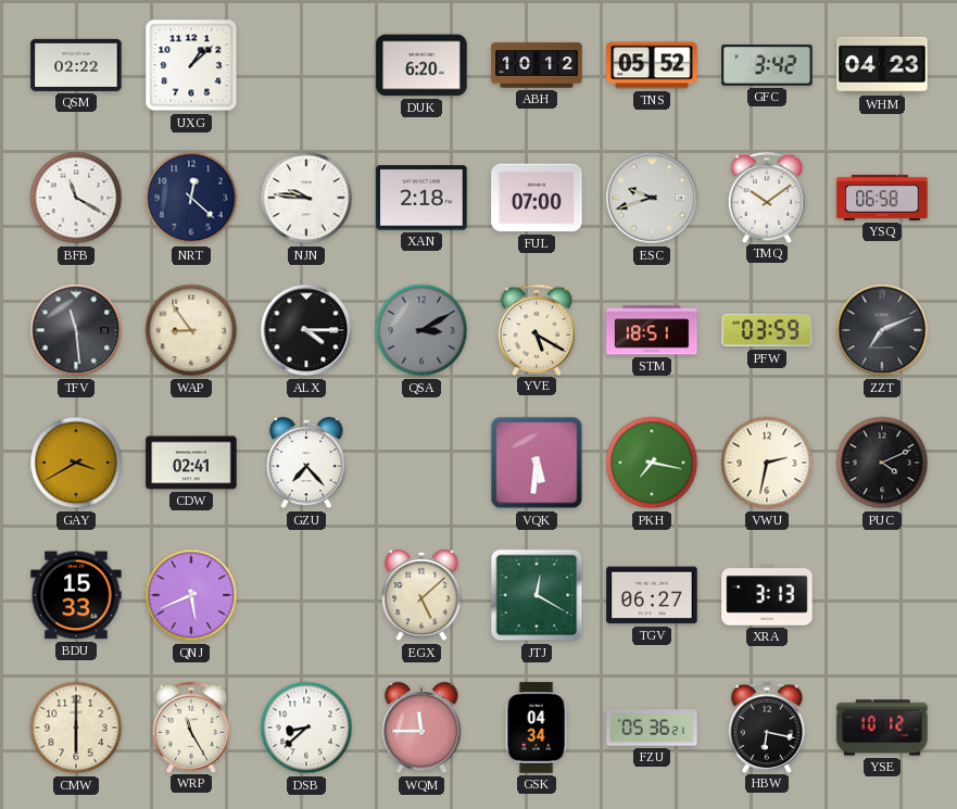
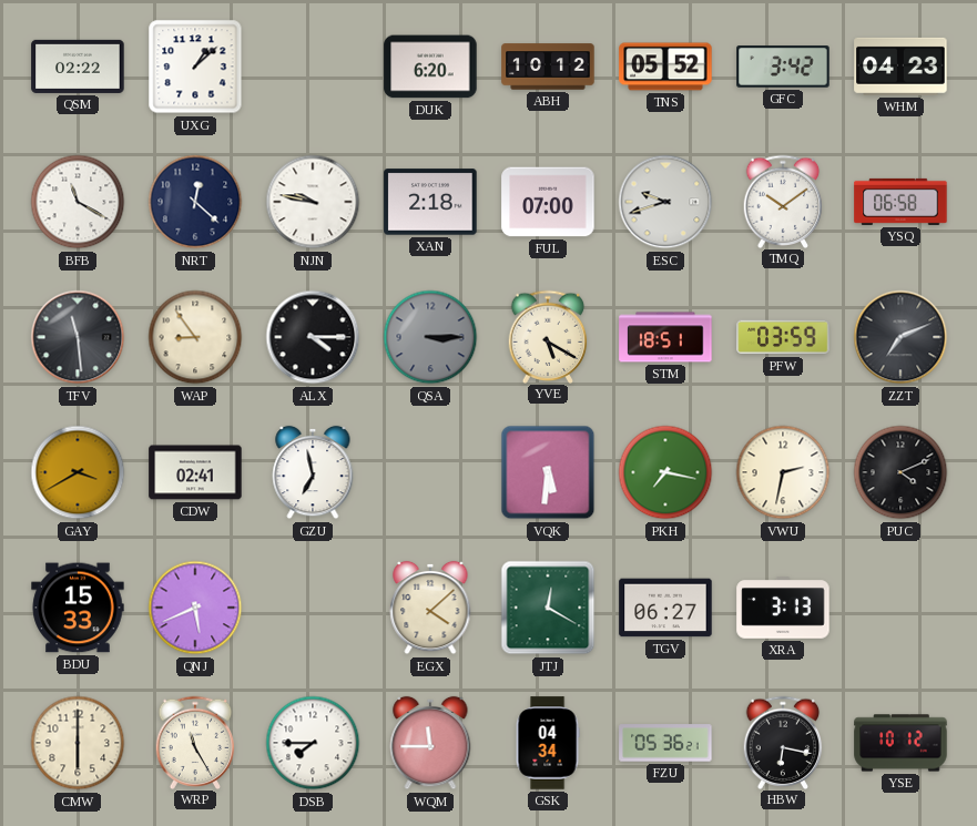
NJN: 9:46 -> 9:47 (313, 202)
QSA: 3:10 -> 3:15 (430, 337)
GZU: 7:23 -> 6:58 (313, 472)
EGX: 5:08 -> 4:08 (430, 608)
DSB: 8:38 -> 7:45 (313, 743)
